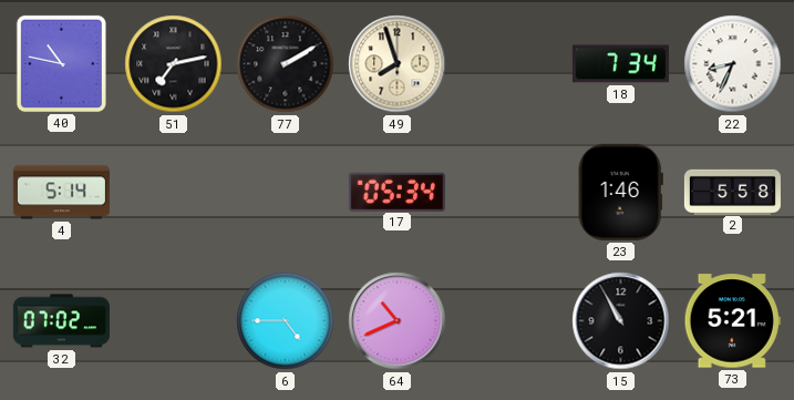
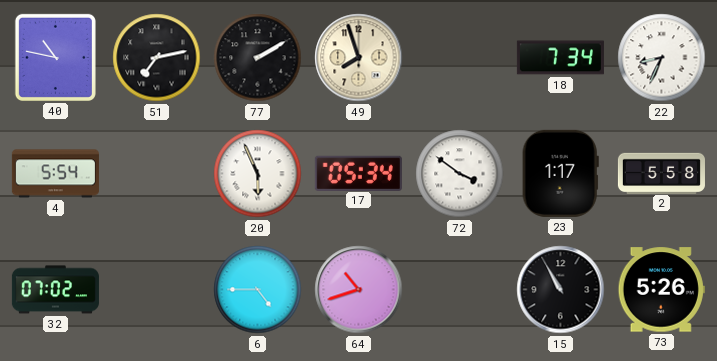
4: 5:14 -> 5:54 (55, 174)
20: none -> 5:56 (258, 174)
72: none -> 3:51 (460, 174)
23: 1:46 -> 1:17 (560, 173)
64: 10:41 -> 10:42 (359, 290)
73: 5:21 -> 5:26 (661, 290)
